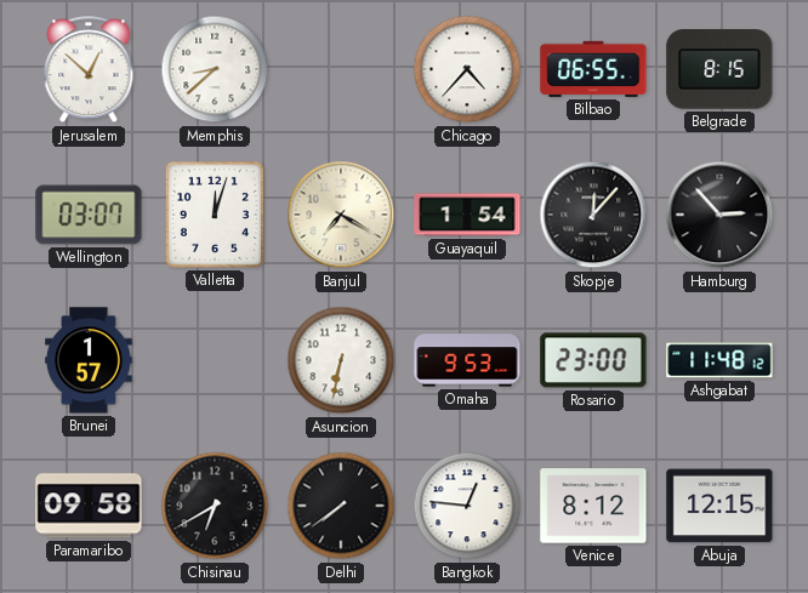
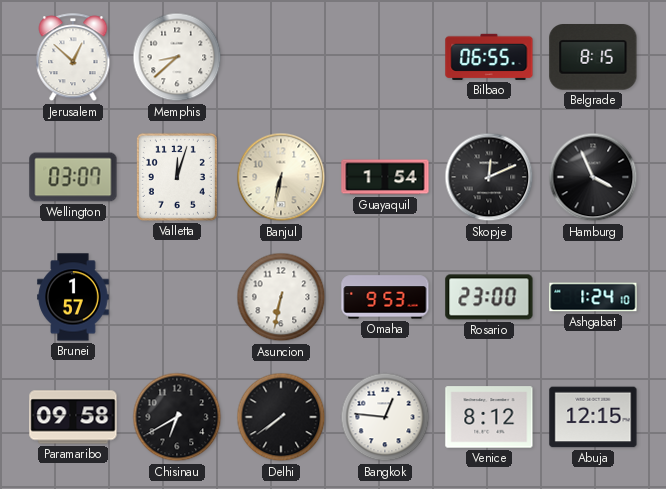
Chicago: 4:37 -> none (467, 69)
Banjul: 7:20 -> 6:32 (281, 177)
Skopje: 12:07 -> 12:11 (489, 177)
Hamburg: 2:53 -> 3:56 (593, 177)
Ashgabat: 11:48 -> 1:24 (593, 297)
